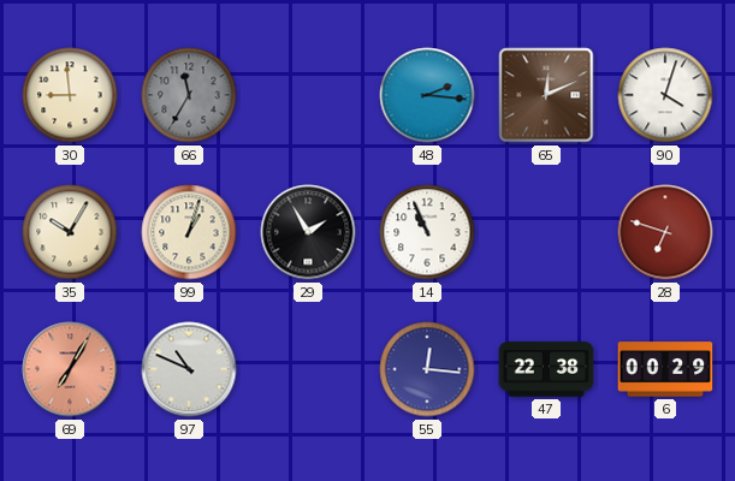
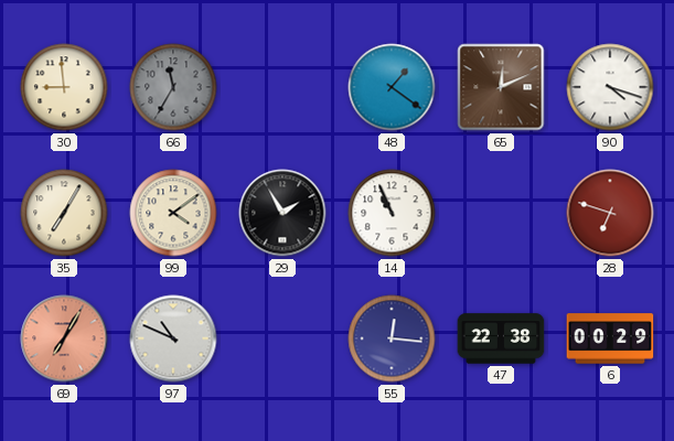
48: 2:16 -> 1:21 (392, 87)
90: 4:03 -> 4:18 (610, 87)
35: 10:05 -> 7:05 (64, 213)
99: 1:03 -> 4:09 (173, 213)
